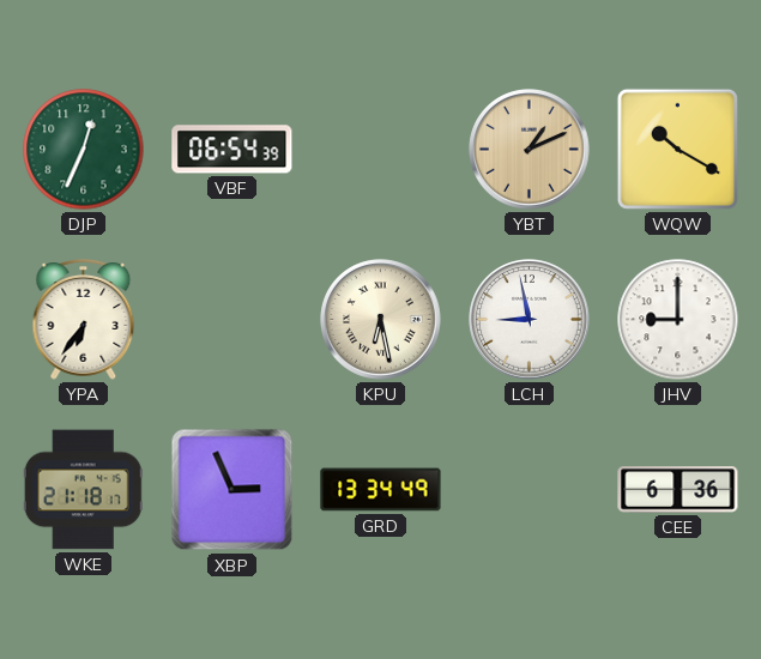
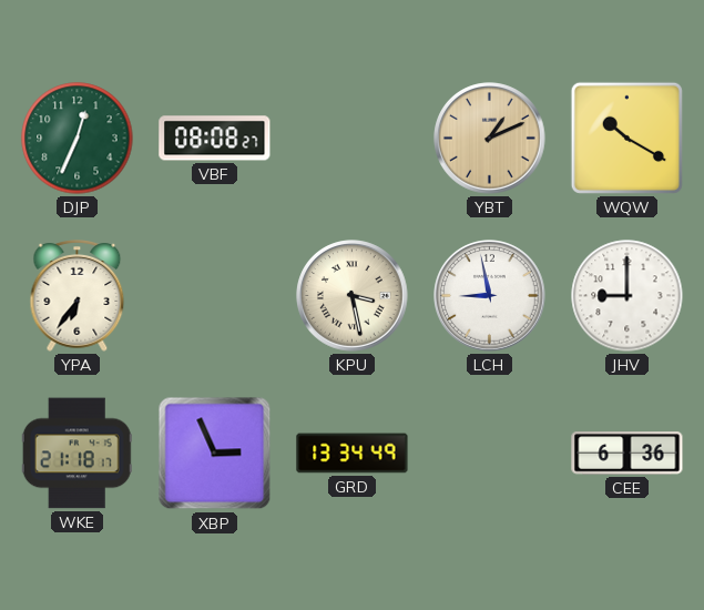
VBF: 06:54 -> 08:08 (215, 139)
KPU: 6:28 -> 3:28 (353, 296)
